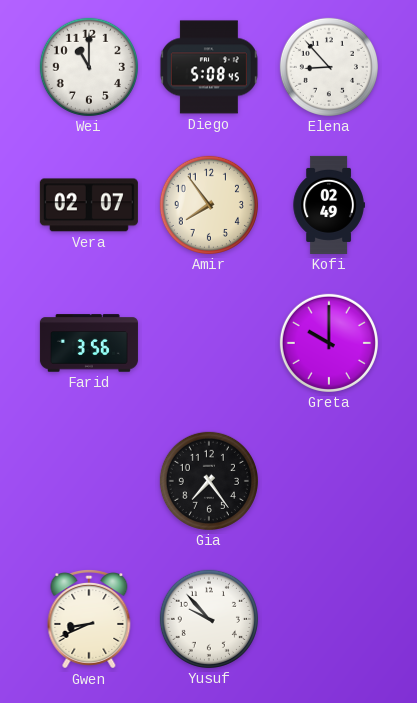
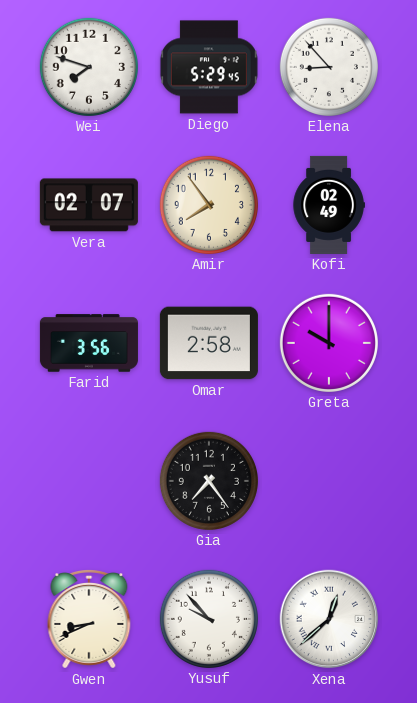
Wei: 11:00 -> 7:48 (89, 67)
Diego: 5:08 -> 5:29 (209, 67)
Omar: none -> 2:58 (209, 343)
Xena: none -> 12:38 (329, 619)
